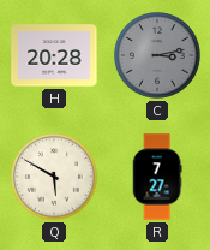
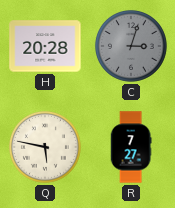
C: 3:13 -> 3:03 (131, 46)
Q: 5:50 -> 5:47 (45, 147)
